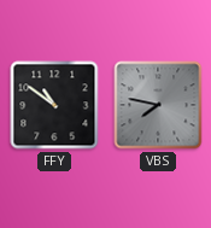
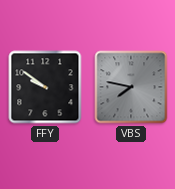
FFY: 10:51 -> 9:51 (45, 87)
